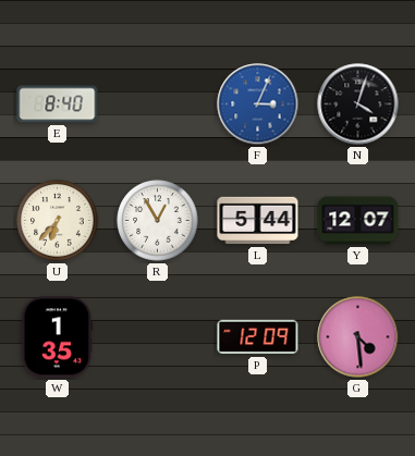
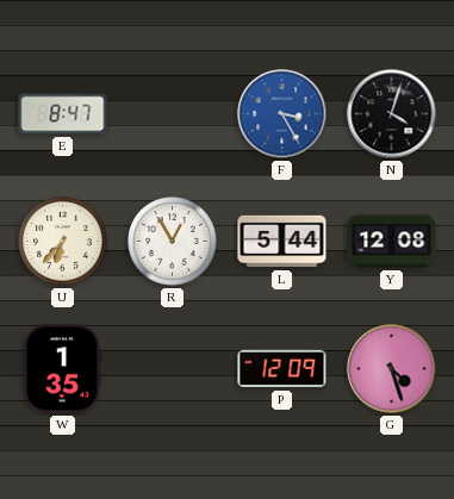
E: 8:40 -> 8:47 (63, 114)
F: 3:04 -> 3:25 (282, 114)
Y: 12:07 -> 12:08 (392, 242)
G: 4:29 -> 4:27 (392, 369)
